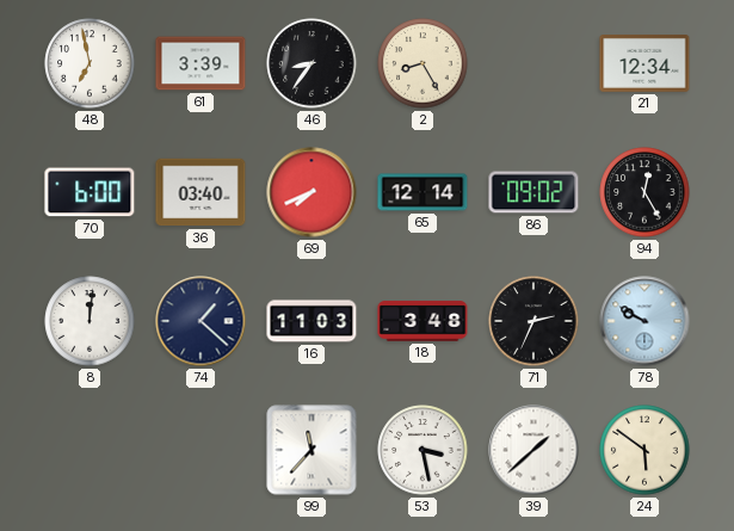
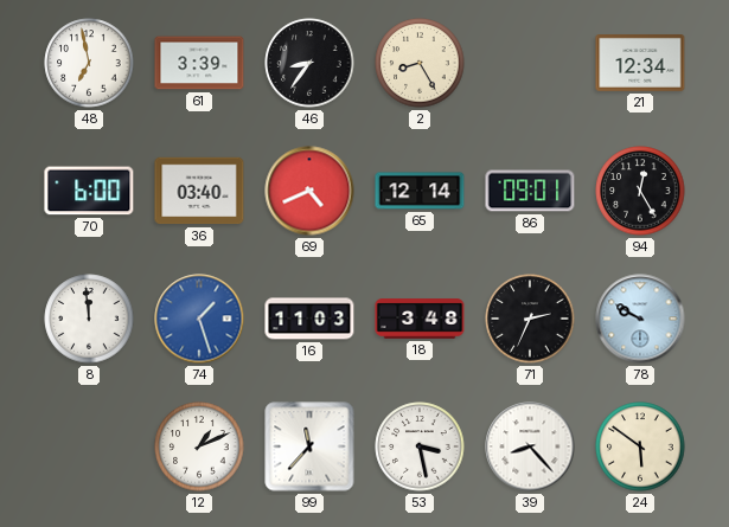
69: 7:41 -> 4:41 (309, 191)
86: 09:02 -> 09:01 (530, 191)
8: 12:01 -> 11:59 (89, 319)
74: 1:22 -> 1:27 (199, 319)
74 dial: navy -> blue (199, 319)
12: none -> 1:11 (199, 446)
39: 1:38 -> 8:23 (530, 446)
